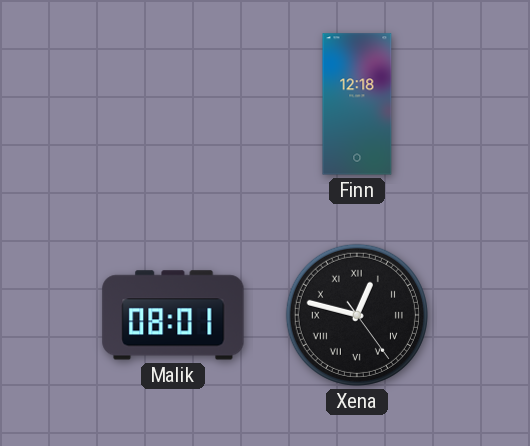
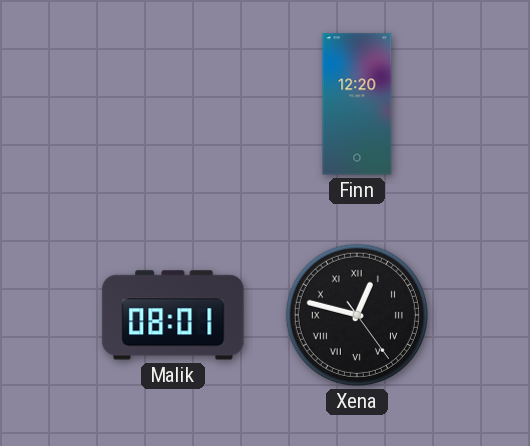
Finn: 12:18 -> 12:20 (357, 104)
